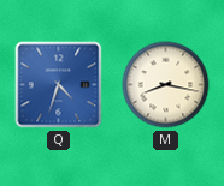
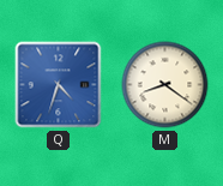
M: 8:17 -> 8:21 (165, 85)
